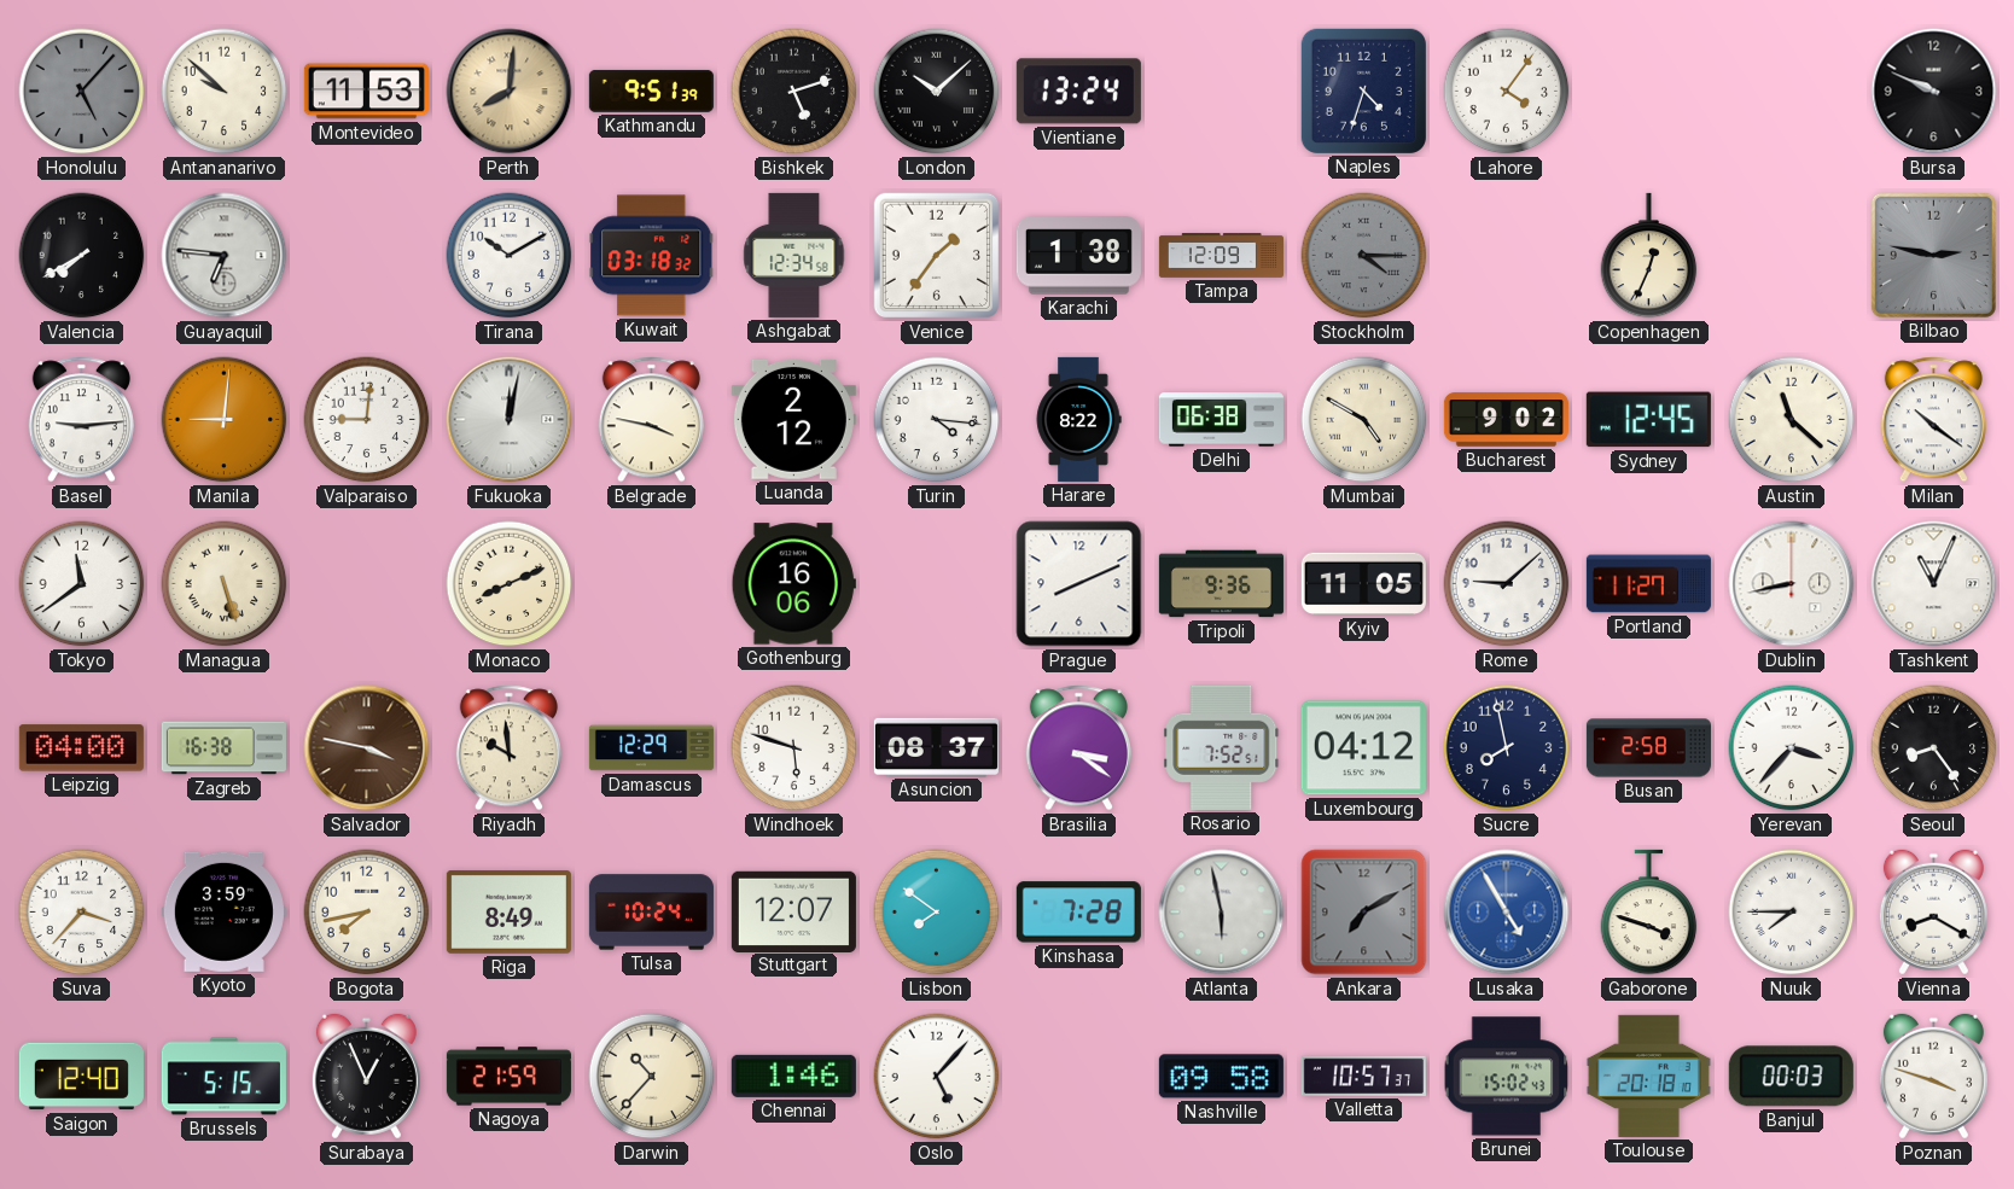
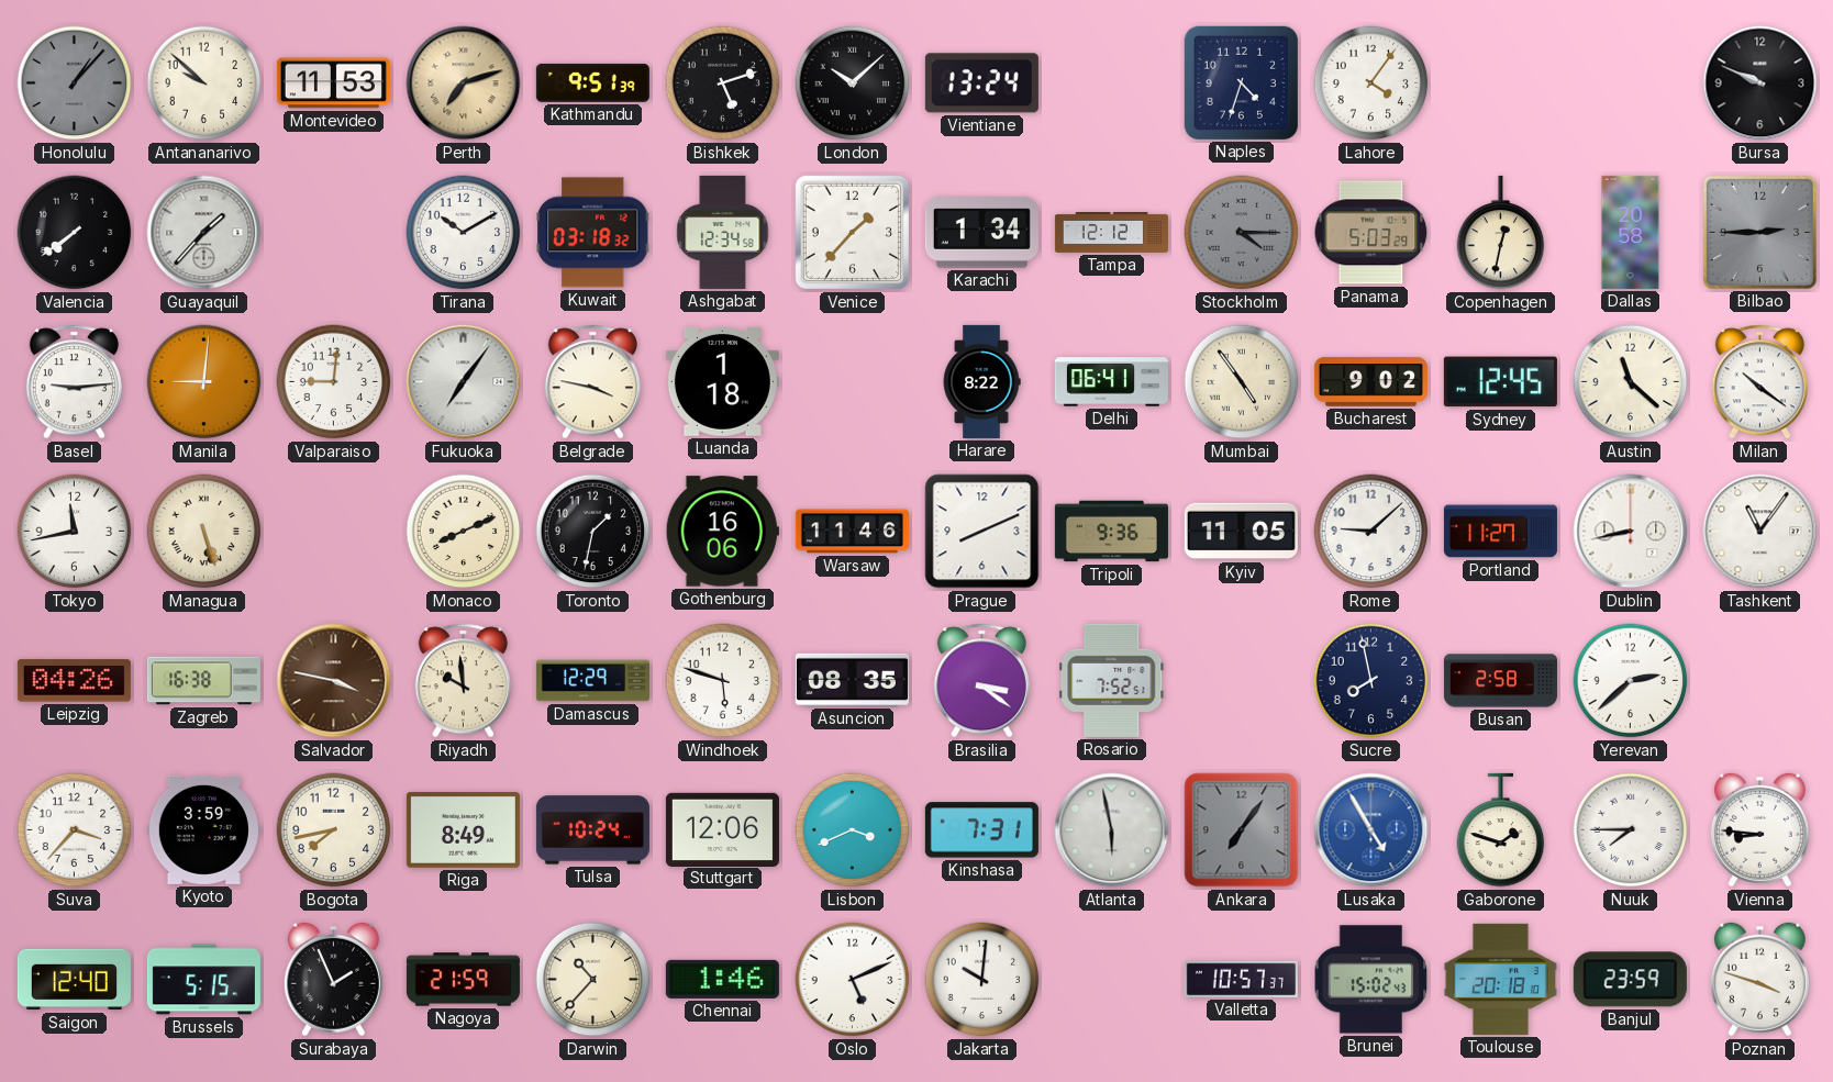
Honolulu: 5:07 -> 1:07 (75, 83)
Perth: 8:01 -> 7:12 (464, 83)
Valencia: 7:40 -> 7:39 (75, 233)
Guayaquil: 6:46 -> 1:37 (204, 233)
Venice: 1:36 -> 1:37 (853, 233)
Karachi: 1:38 -> 1:34 (981, 233)
Tampa: 12:09 -> 12:12 (1111, 233)
Panama: none -> 5:03 (1371, 233)
Copenhagen: 12:34 -> 12:32 (1501, 233)
Dallas: none -> 20:58 (1631, 232)
Bilbao: 2:47 -> 2:45 (1759, 232)
Fukuoka: 12:02 -> 7:06 (464, 382)
Luanda: 2:12 -> 1:18 (722, 381)
Turin: 4:16 -> none (937, 420)
Delhi: 06:38 -> 06:41 (1111, 382)
Mumbai: 4:50 -> 4:54 (1242, 382)
Tokyo: 11:39 -> 11:43 (75, 532)
Toronto: none -> 1:32 (593, 532)
Warsaw: none -> 11:46 (852, 532)
Tashkent: 11:04 -> 11:06 (1760, 532)
Leipzig: 04:00 -> 04:26 (74, 681)
Asuncion: 08:37 -> 08:35 (852, 680)
Luxembourg: 04:12 -> none (1363, 748)
Yerevan: 3:37 -> 2:38 (1631, 681)
Seoul: 8:24 -> none (1934, 748)
Stuttgart: 12:07 -> 12:06 (722, 829)
Lisbon: 7:51 -> 3:41 (853, 830)
Kinshasa: 7:28 -> 7:31 (981, 830)
Ankara: 7:10 -> 7:06 (1242, 830)
Gaborone: 3:48 -> 1:48 (1501, 830)
Vienna: 8:20 -> 8:46 (1759, 830)
Surabaya: 12:56 -> 1:56 (333, 980)
Oslo: 5:07 -> 5:11 (853, 980)
Jakarta: none -> 10:01 (982, 980)
Nashville: 09:58 -> none (1221, 1077)
Banjul: 00:03 -> 23:59 (1630, 980)
